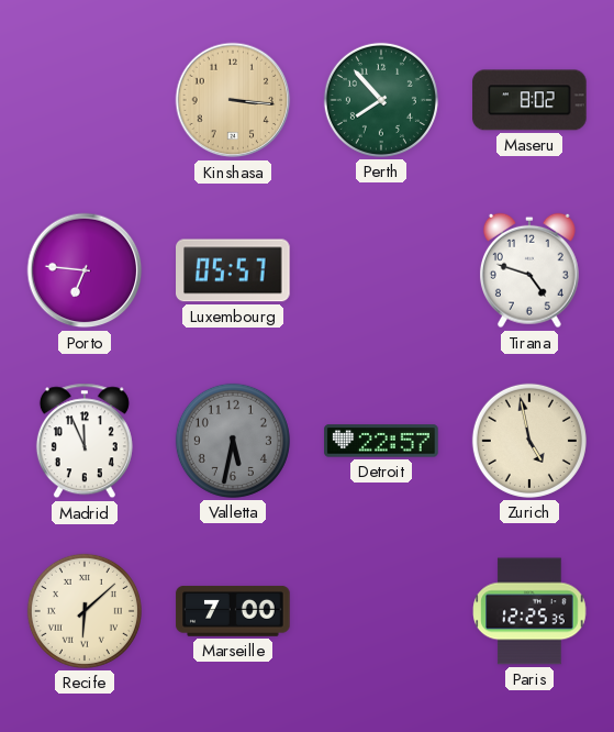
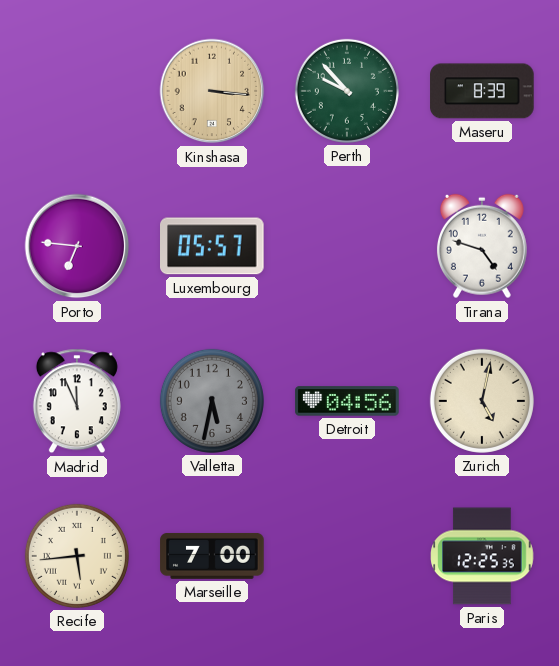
Perth: 7:53 -> 9:53 (347, 91)
Maseru: 8:02 -> 8:39 (482, 91)
Detroit: 22:57 -> 04:56 (347, 401)
Zurich: 4:58 -> 5:02 (482, 401)
Recife: 6:08 -> 5:44 (77, 556)
